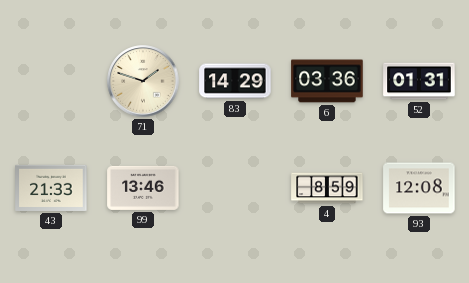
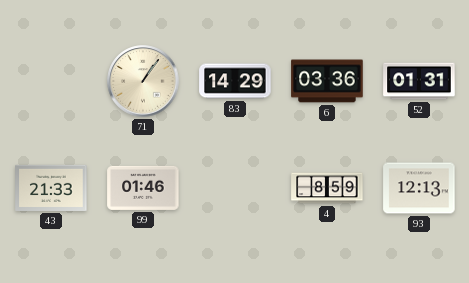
71: 1:48 -> 1:06 (143, 81)
99: 13:46 -> 01:46 (143, 188)
93: 12:08 -> 12:13 (419, 188)
